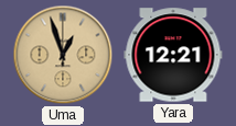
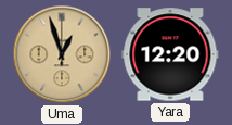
Yara: 12:21 -> 12:20 (170, 54)
